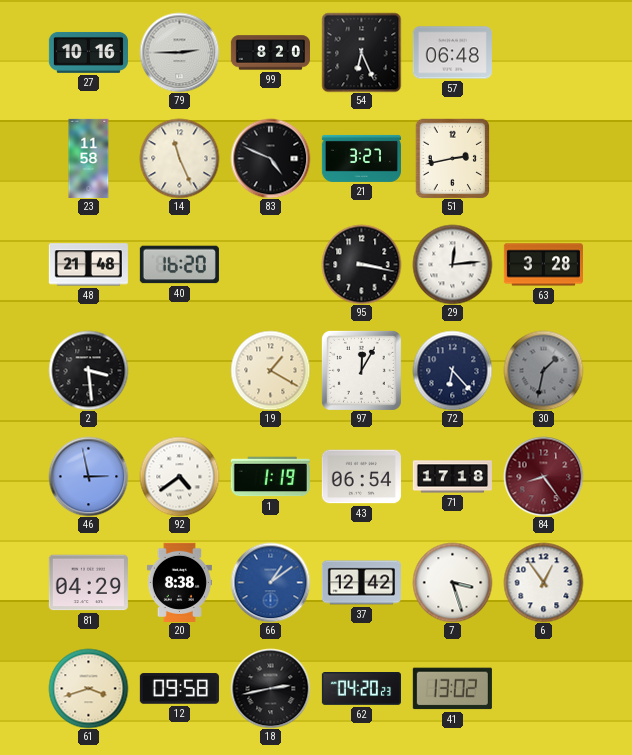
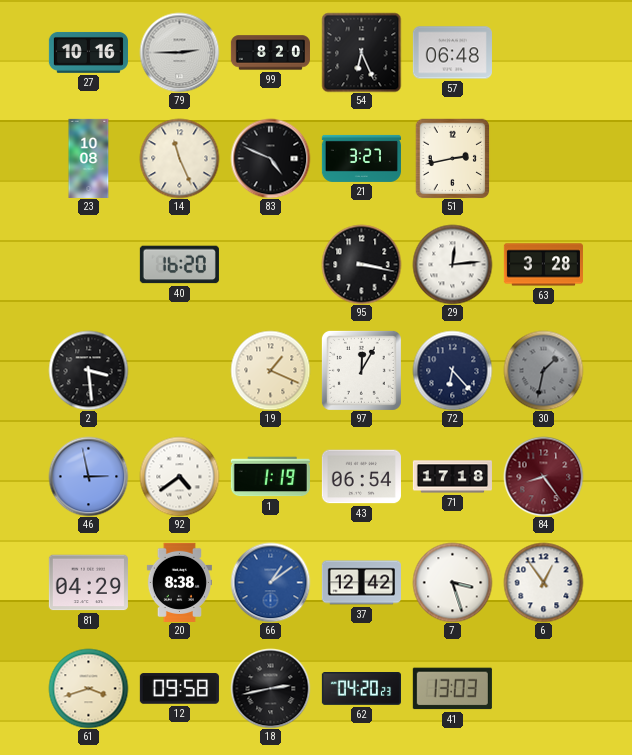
23: 11:58 -> 10:08 (89, 158)
48: 21:48 -> none (88, 265)
19: 1:20 -> 1:19 (270, 370)
41: 13:02 -> 13:03 (452, 689)
